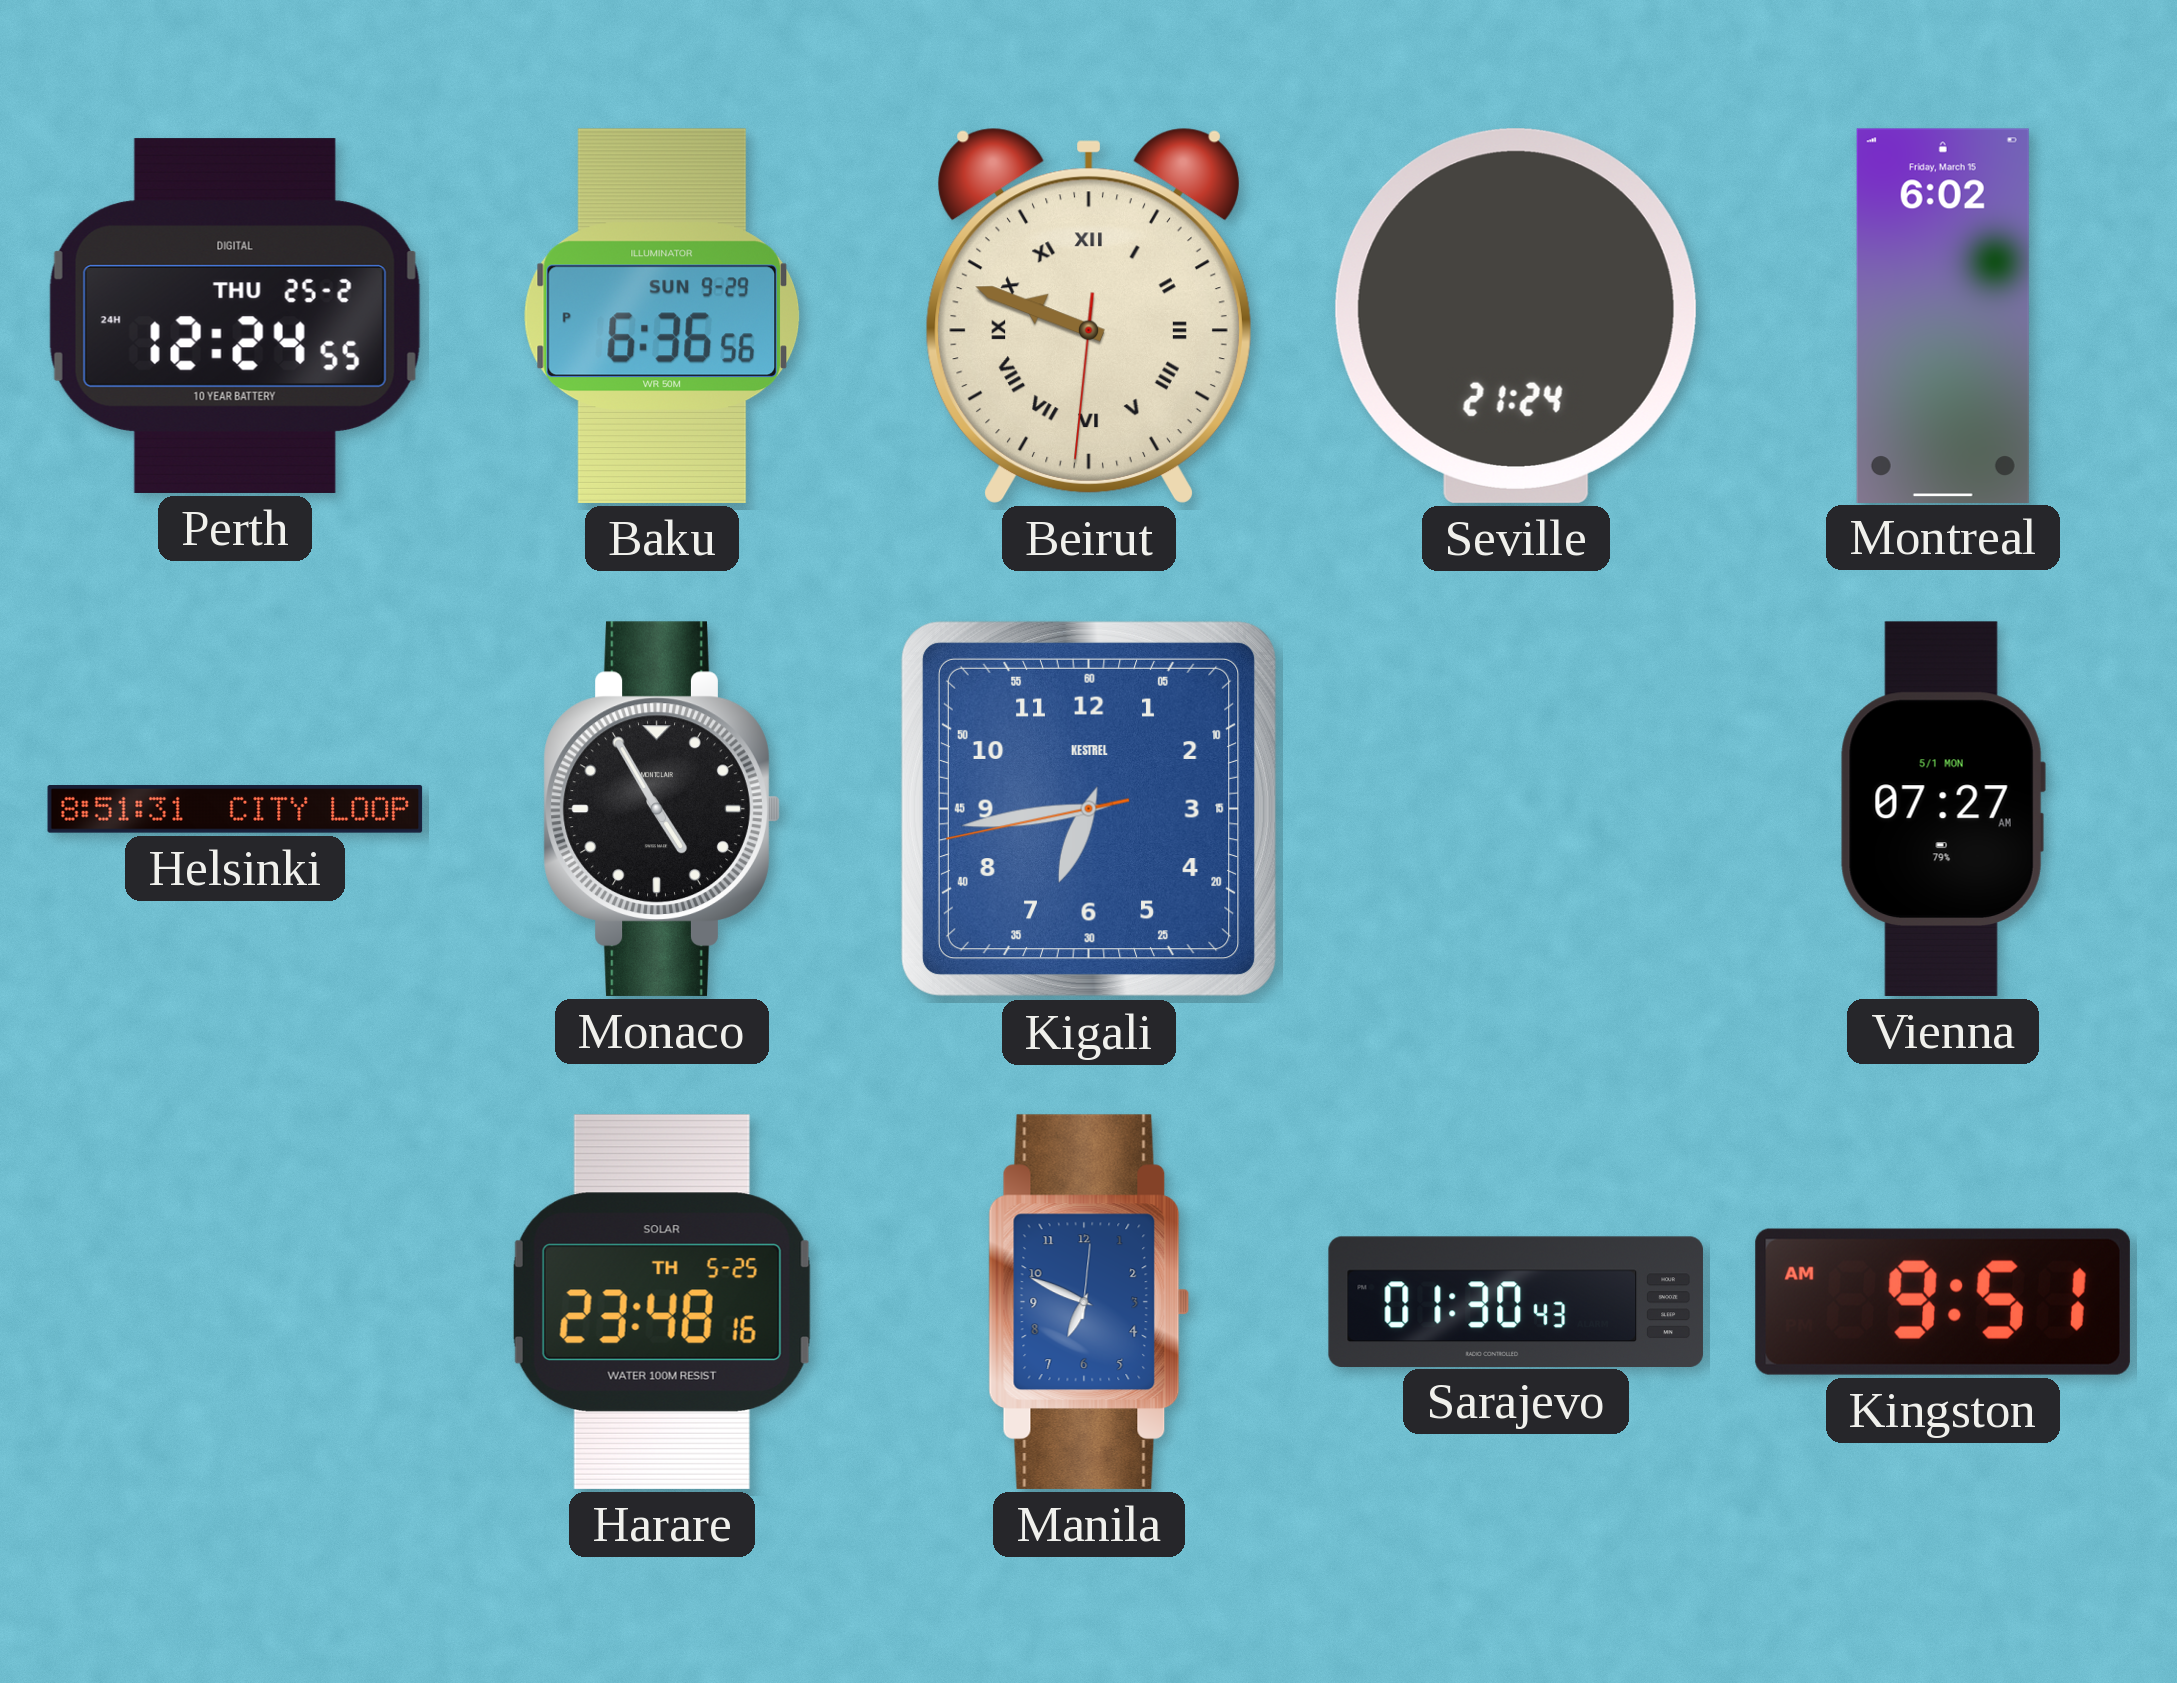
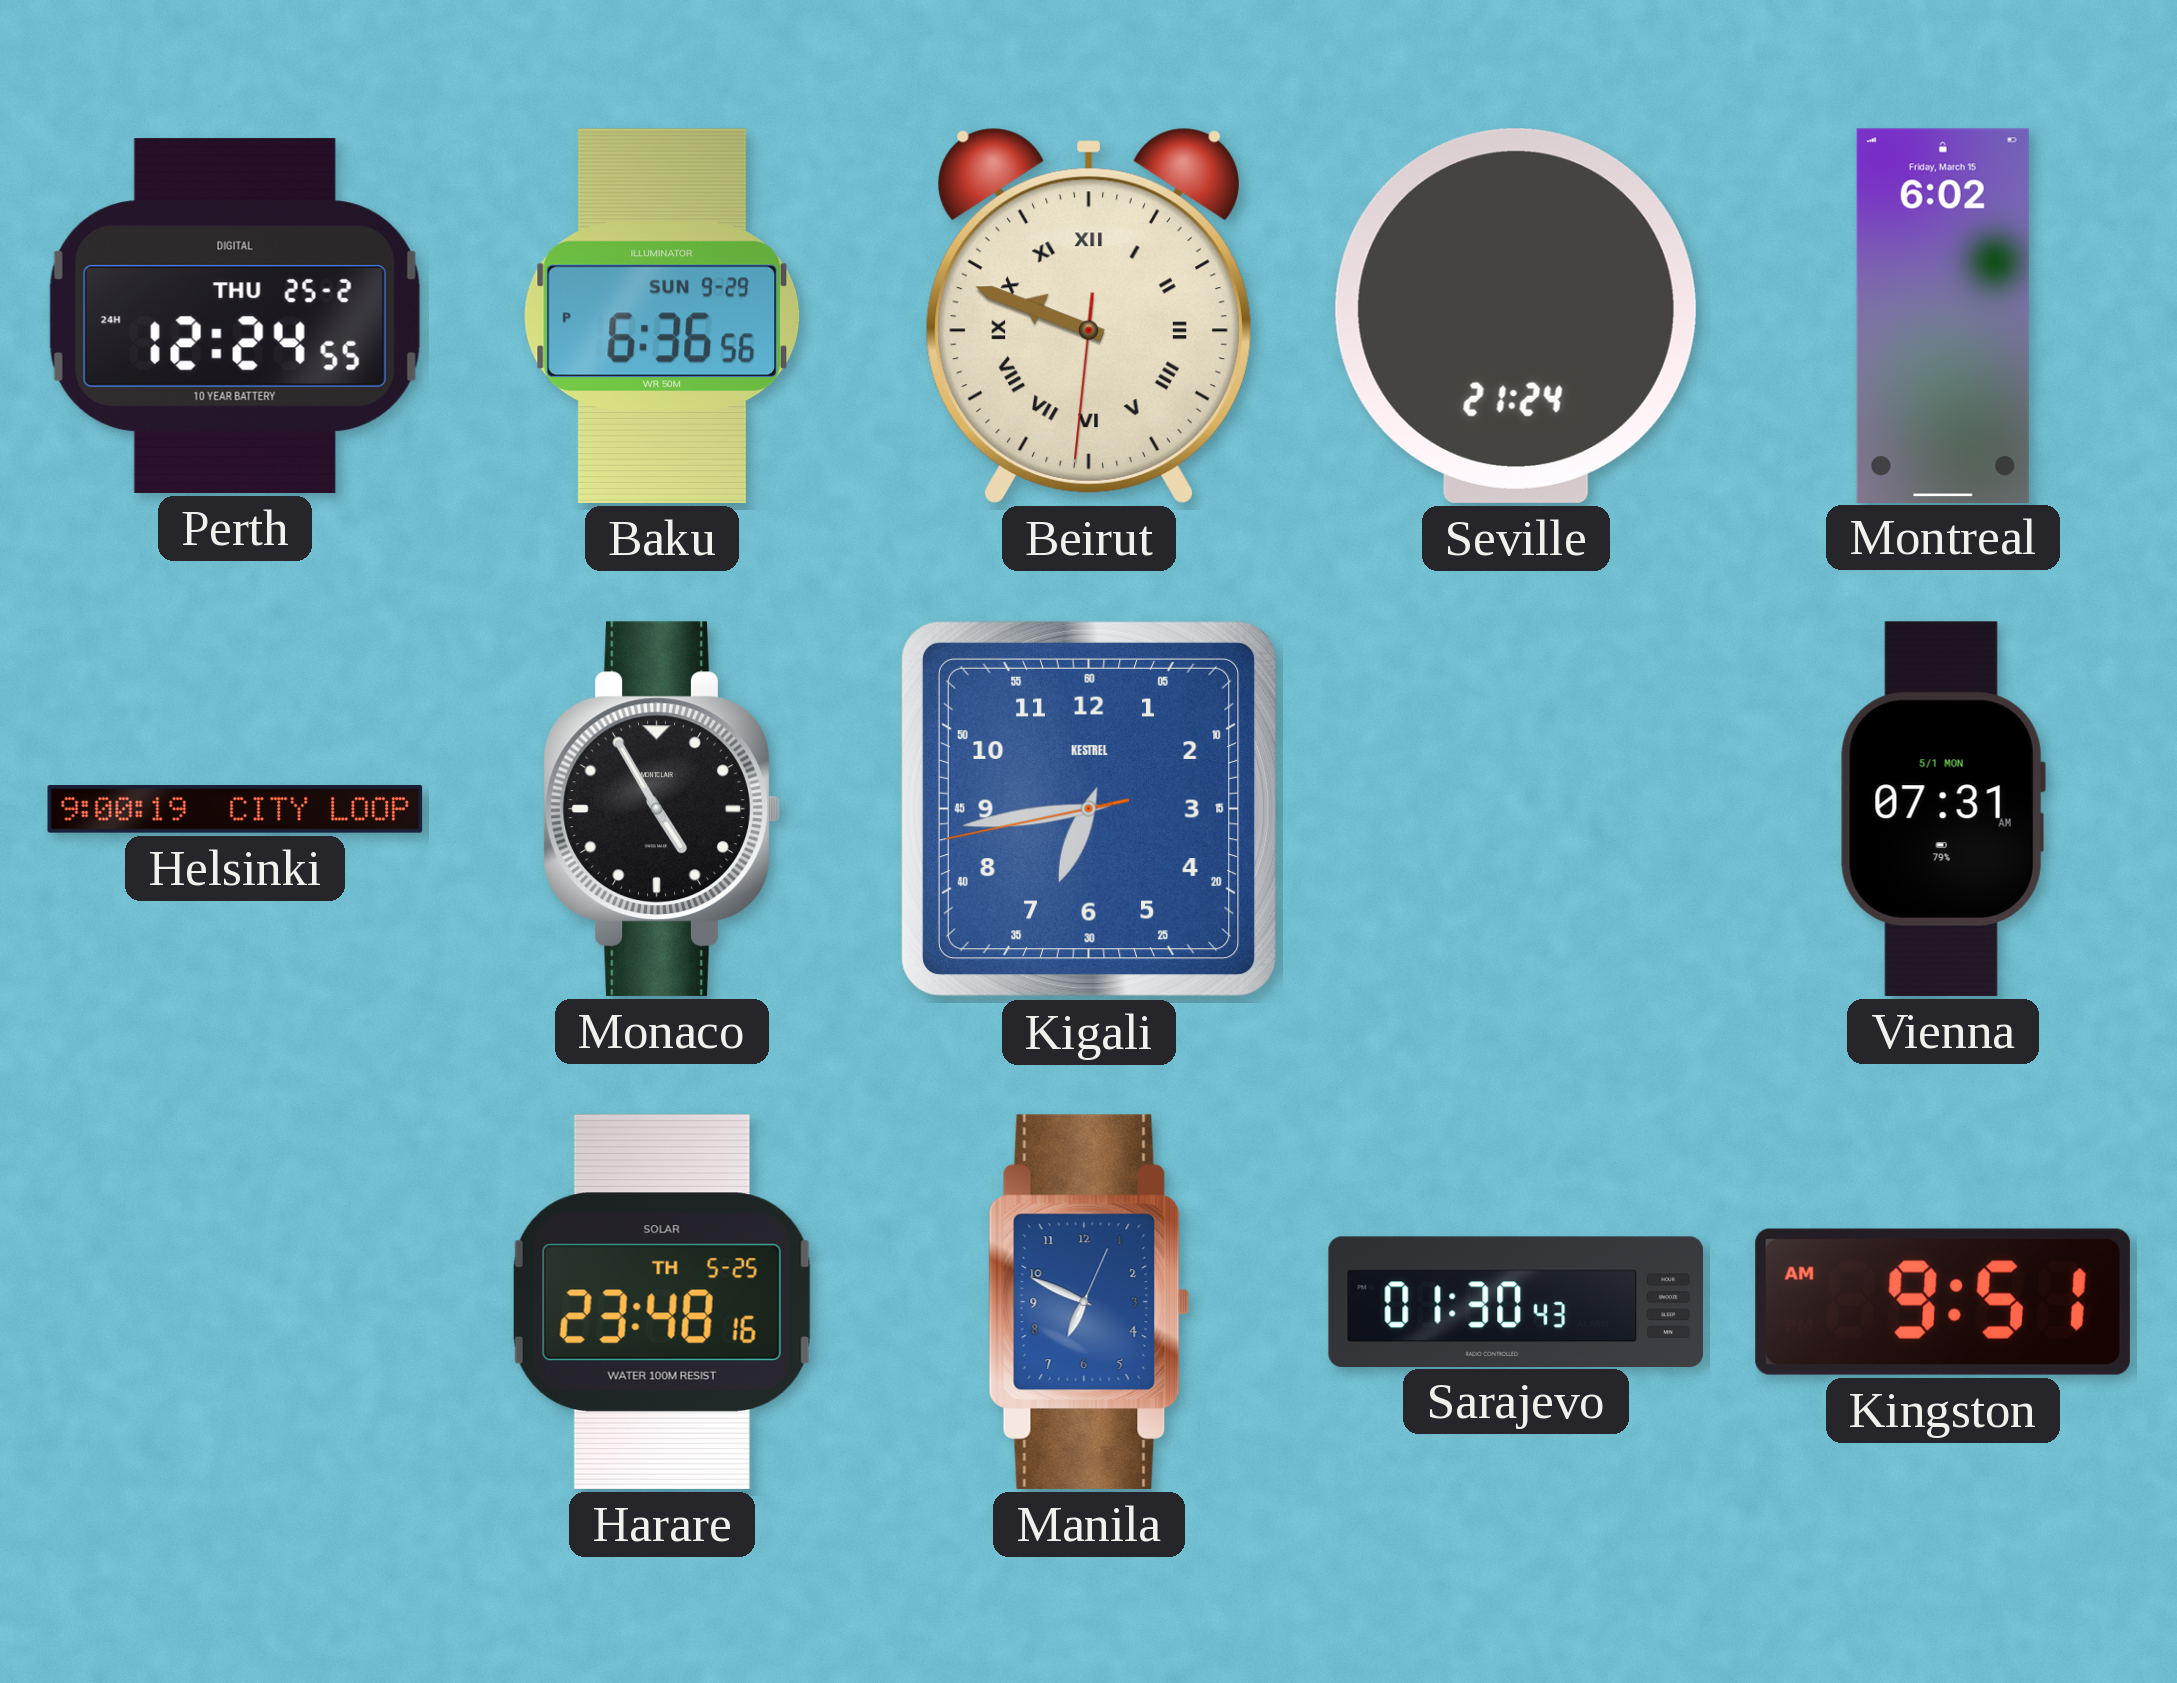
Helsinki: 8:51 -> 9:00 (235, 809)
Vienna: 07:27 -> 07:31 (1943, 809)
Manila: 6:49:01 -> 6:49:04 (1089, 1302)
